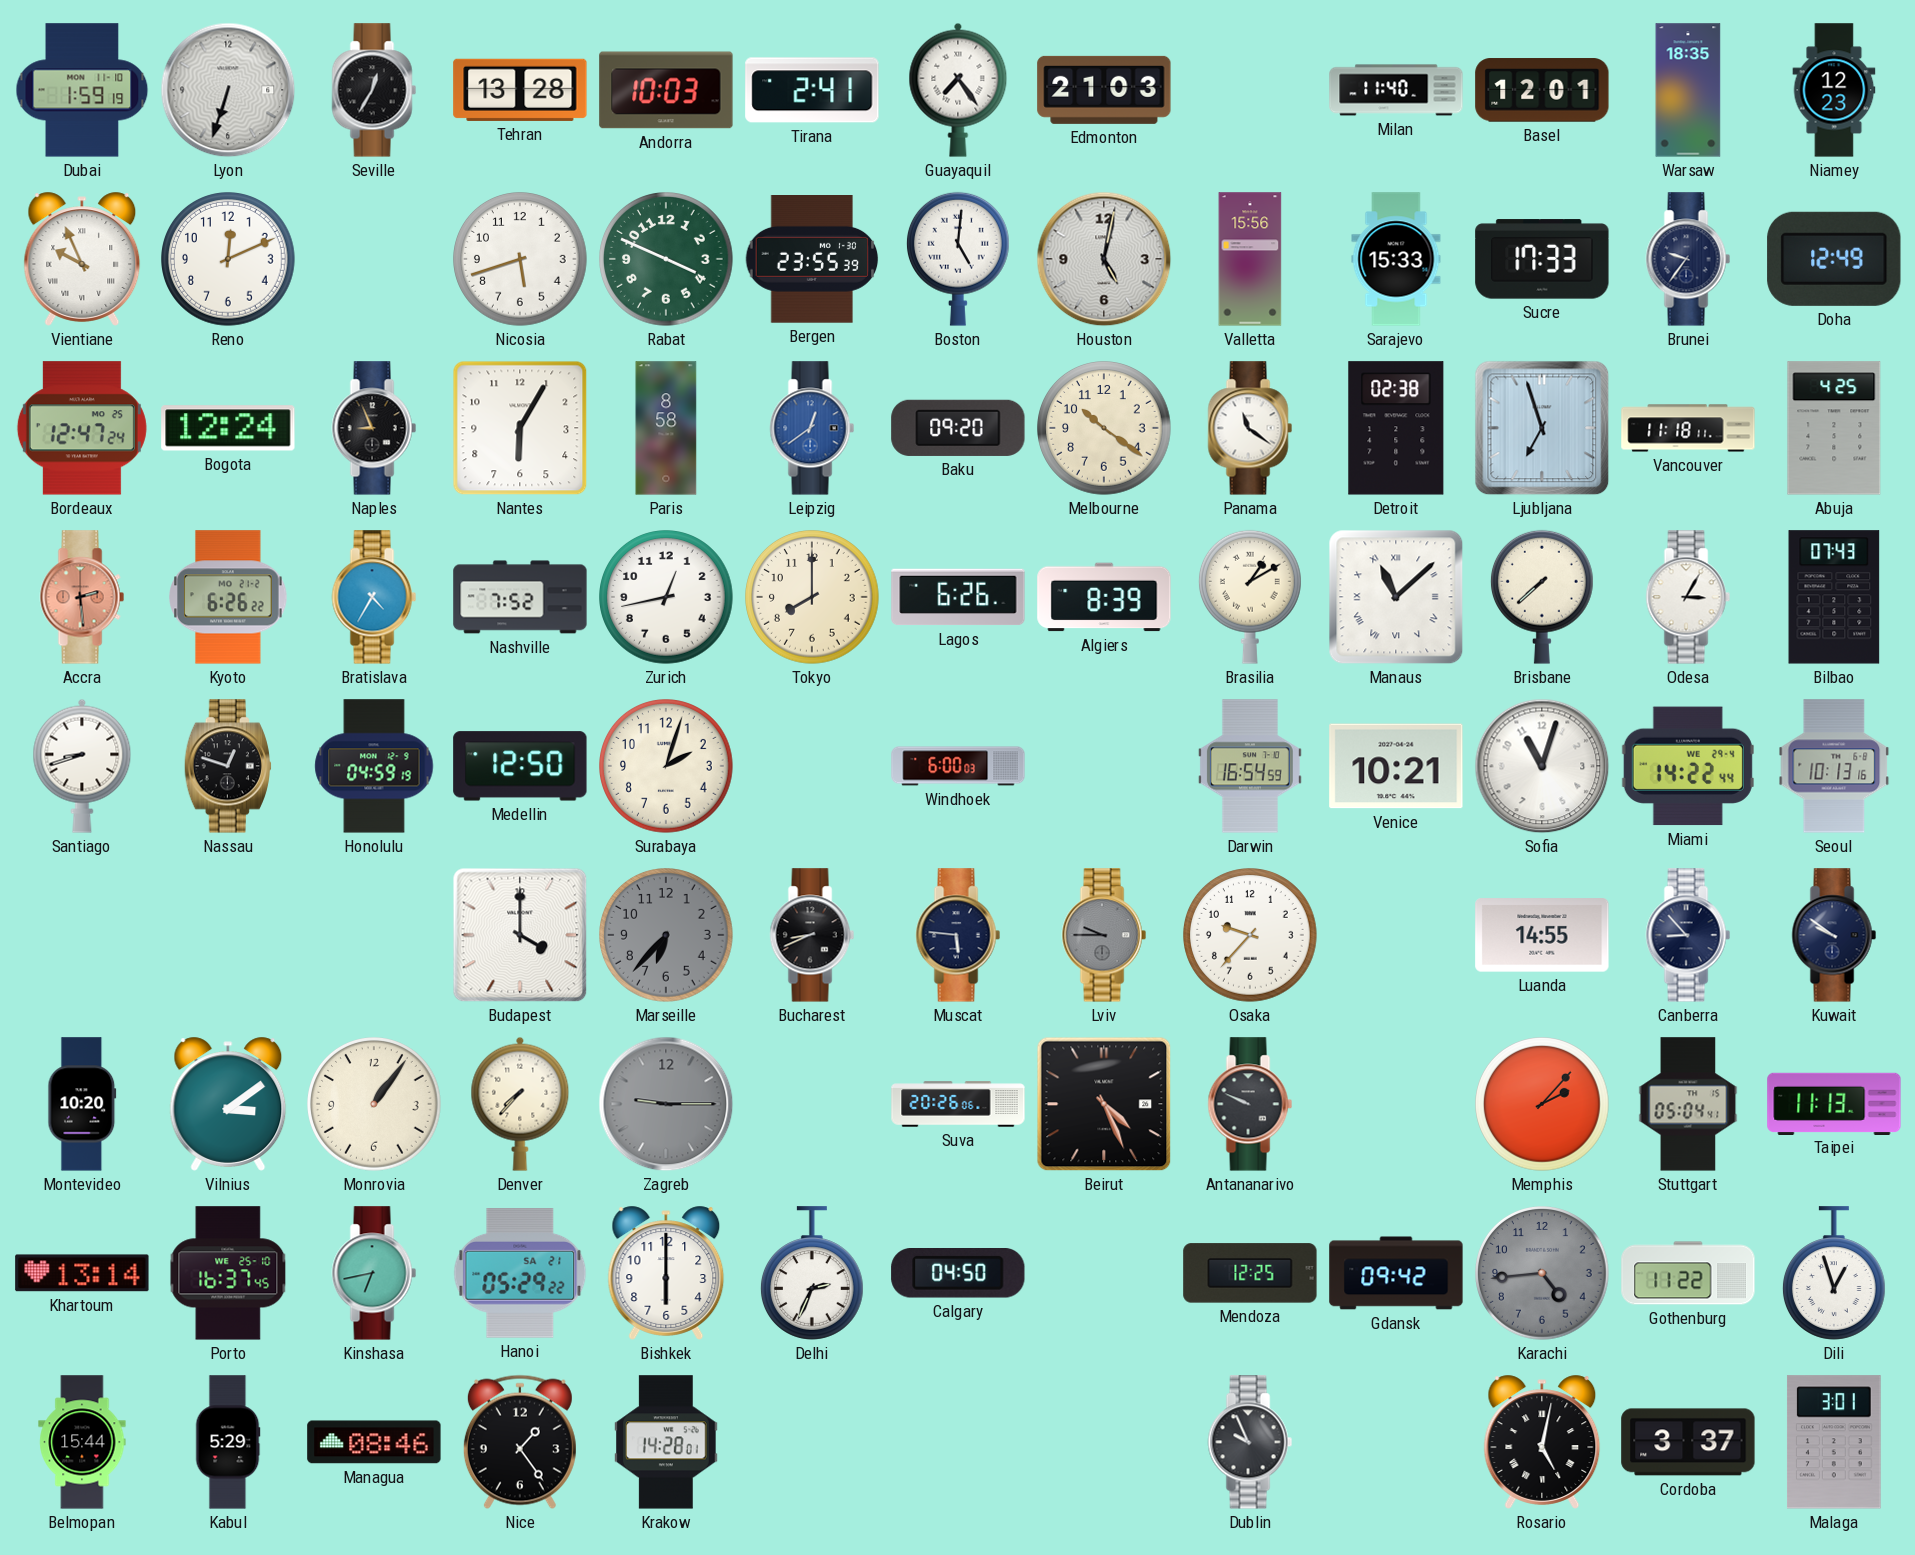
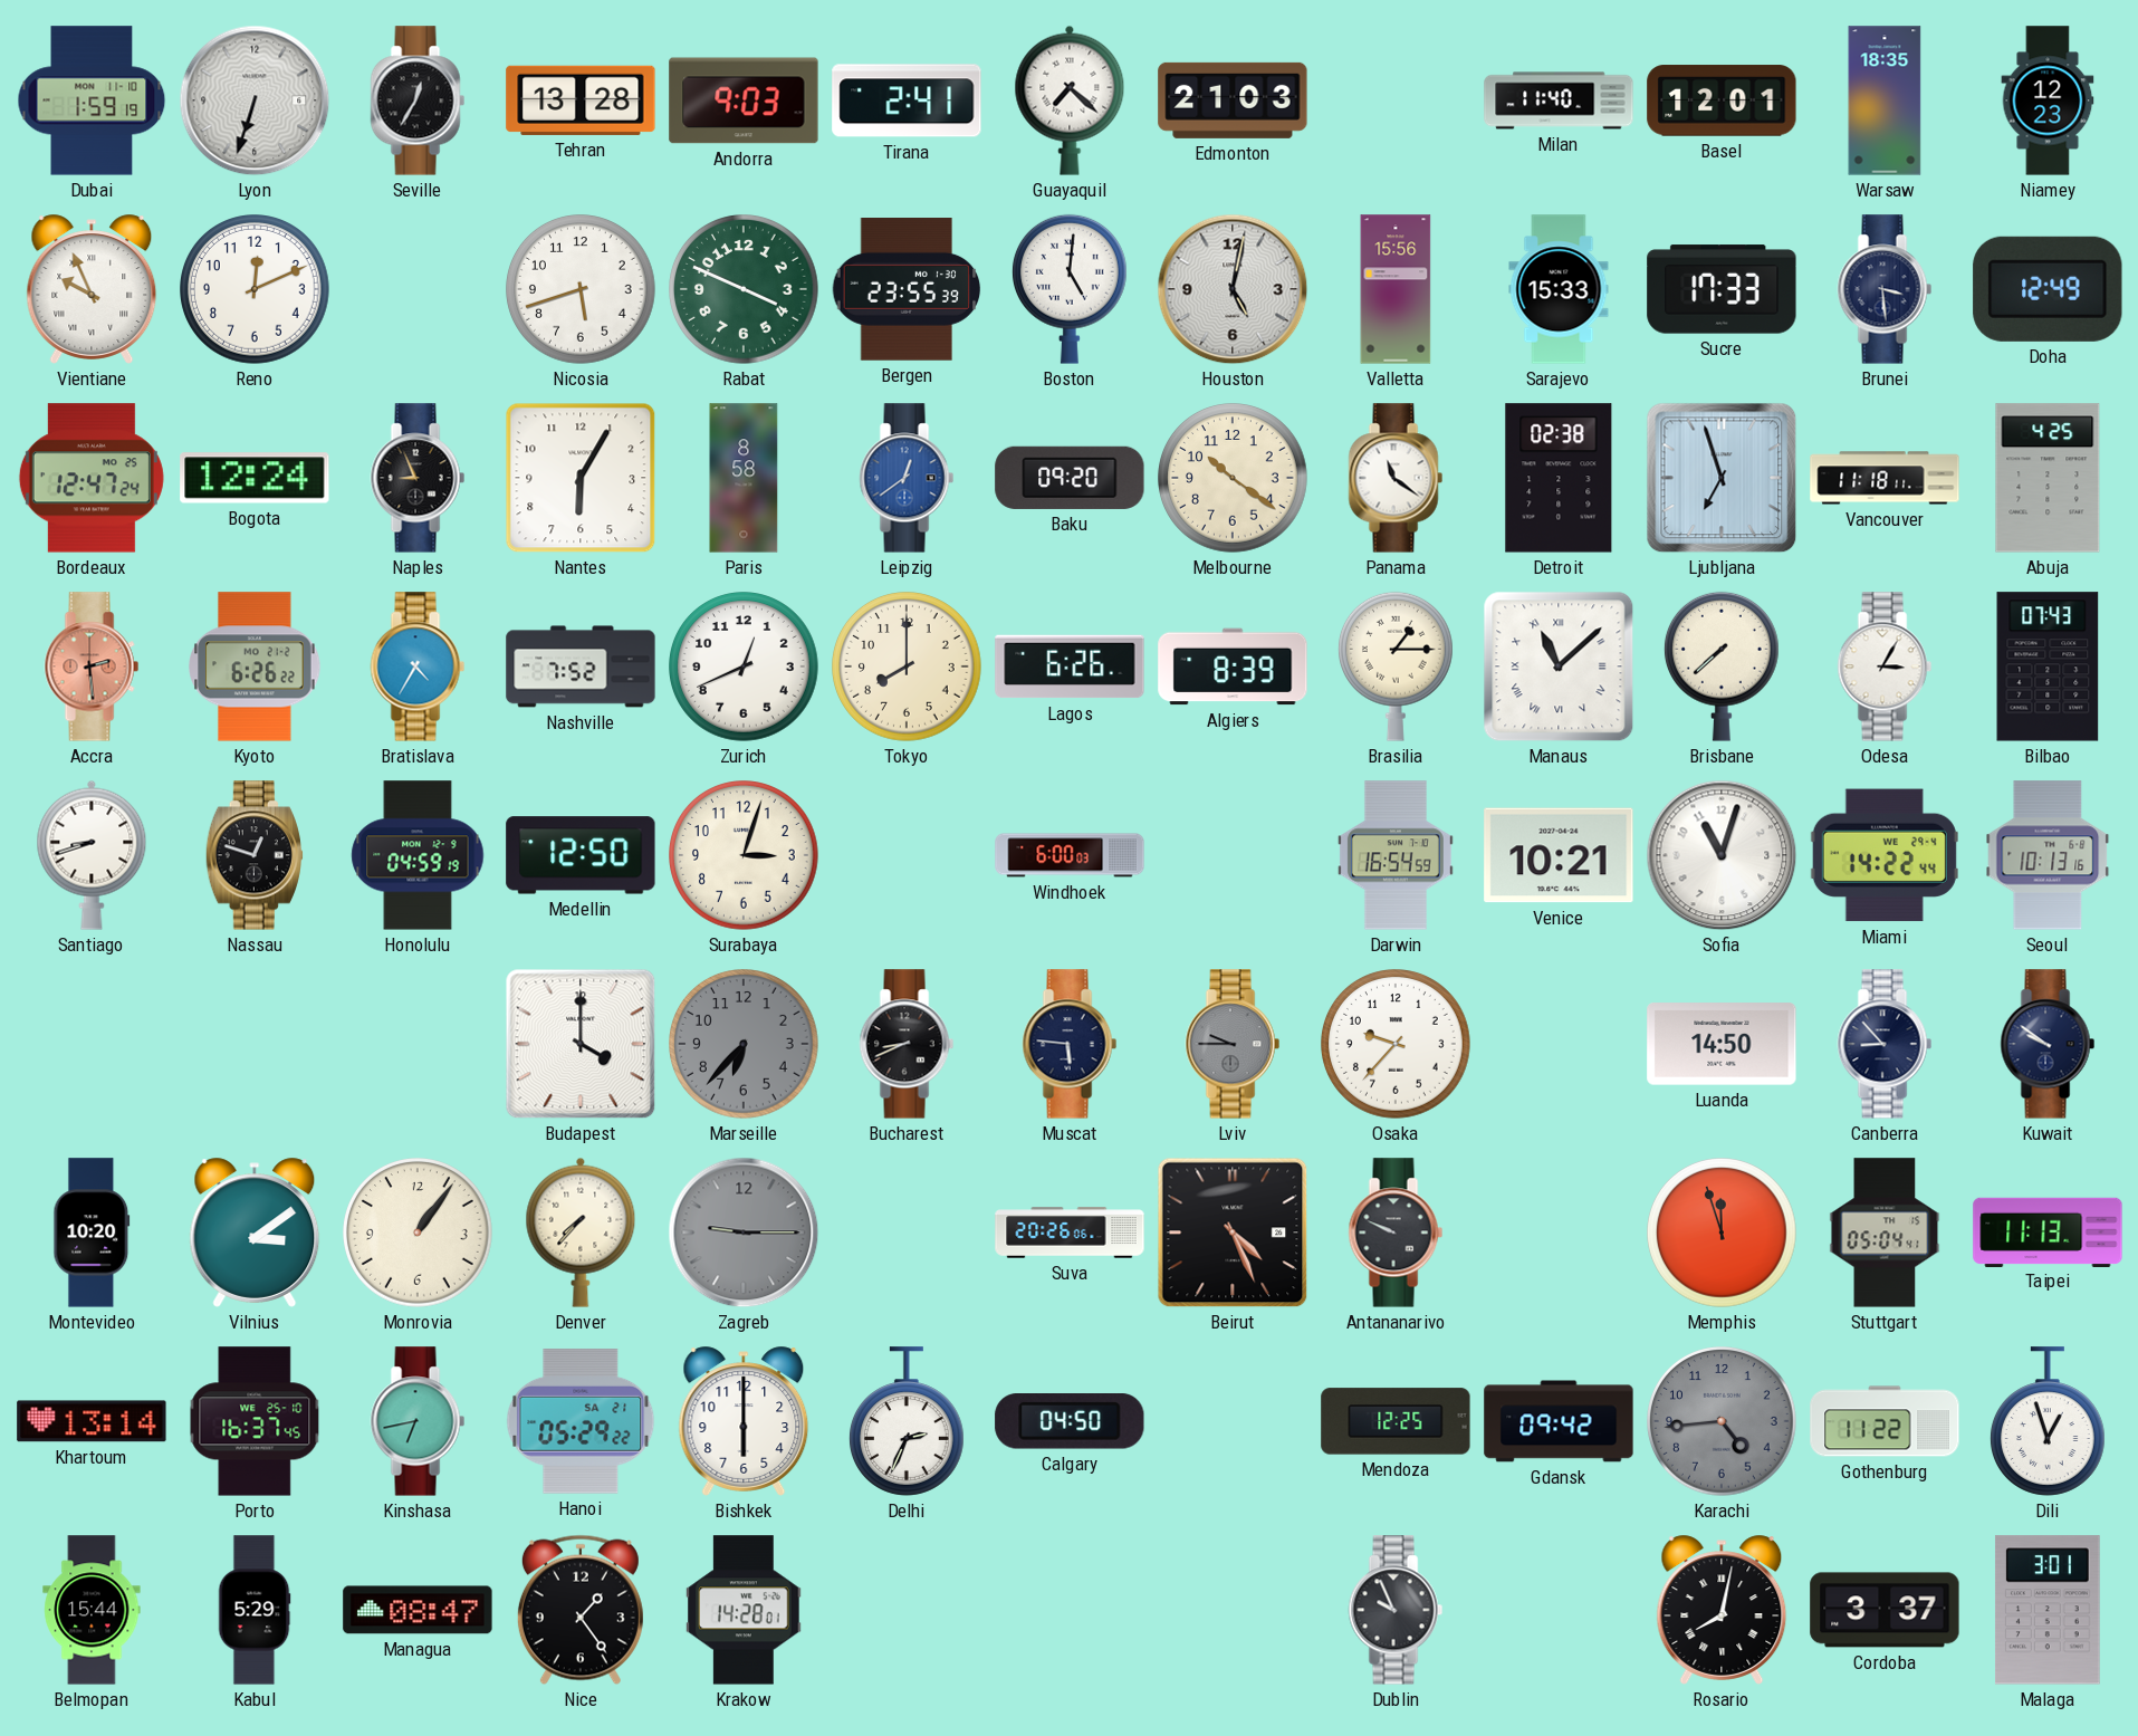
Andorra: 10:03 -> 9:03 (744, 100)
Guayaquil: 7:24 -> 7:22 (1070, 100)
Brunei: 9:36 -> 3:29 (1885, 289)
Zurich: 12:43 -> 12:41 (745, 668)
Brasilia: 1:10 -> 1:15 (1396, 666)
Surabaya: 2:03 -> 3:03 (745, 856)
Luanda: 14:55 -> 14:50 (1722, 1044)
Memphis: 2:07 -> 11:57 (1723, 1234)
Managua: 08:46 -> 08:47 (418, 1610)
Rosario: 5:02 -> 8:02 (1722, 1610)
